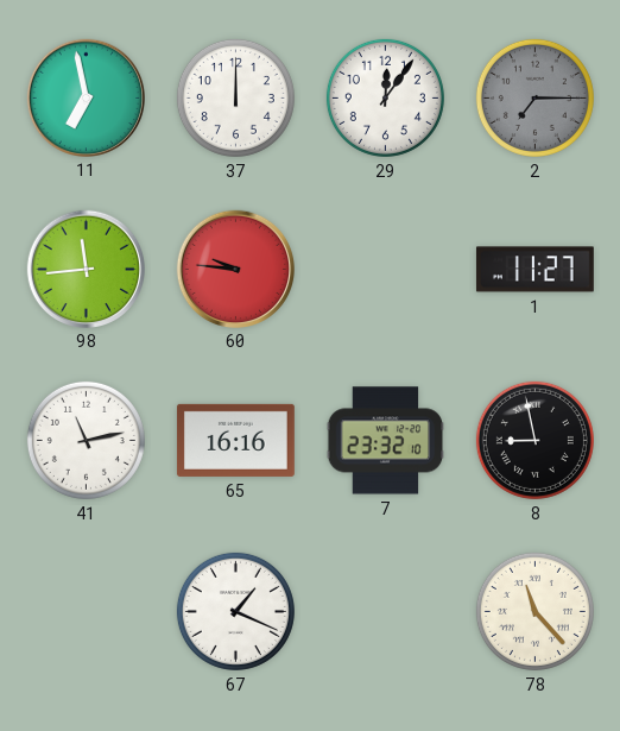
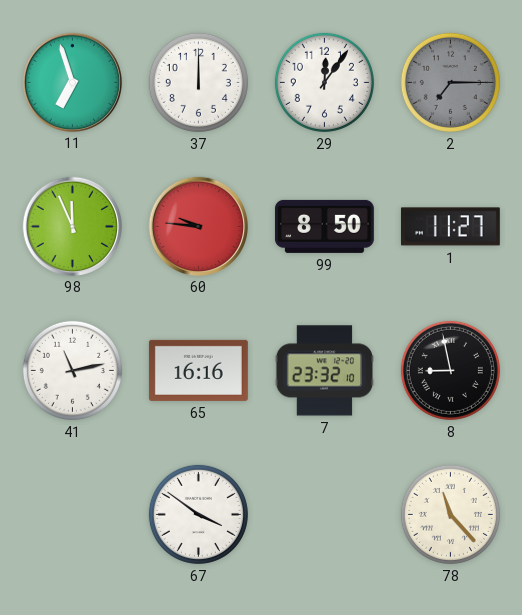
11: 6:58 -> 6:57 (72, 82)
98: 11:44 -> 11:56 (72, 226)
99: none -> 8:50 (324, 226)
67: 1:19 -> 3:51 (198, 514)
